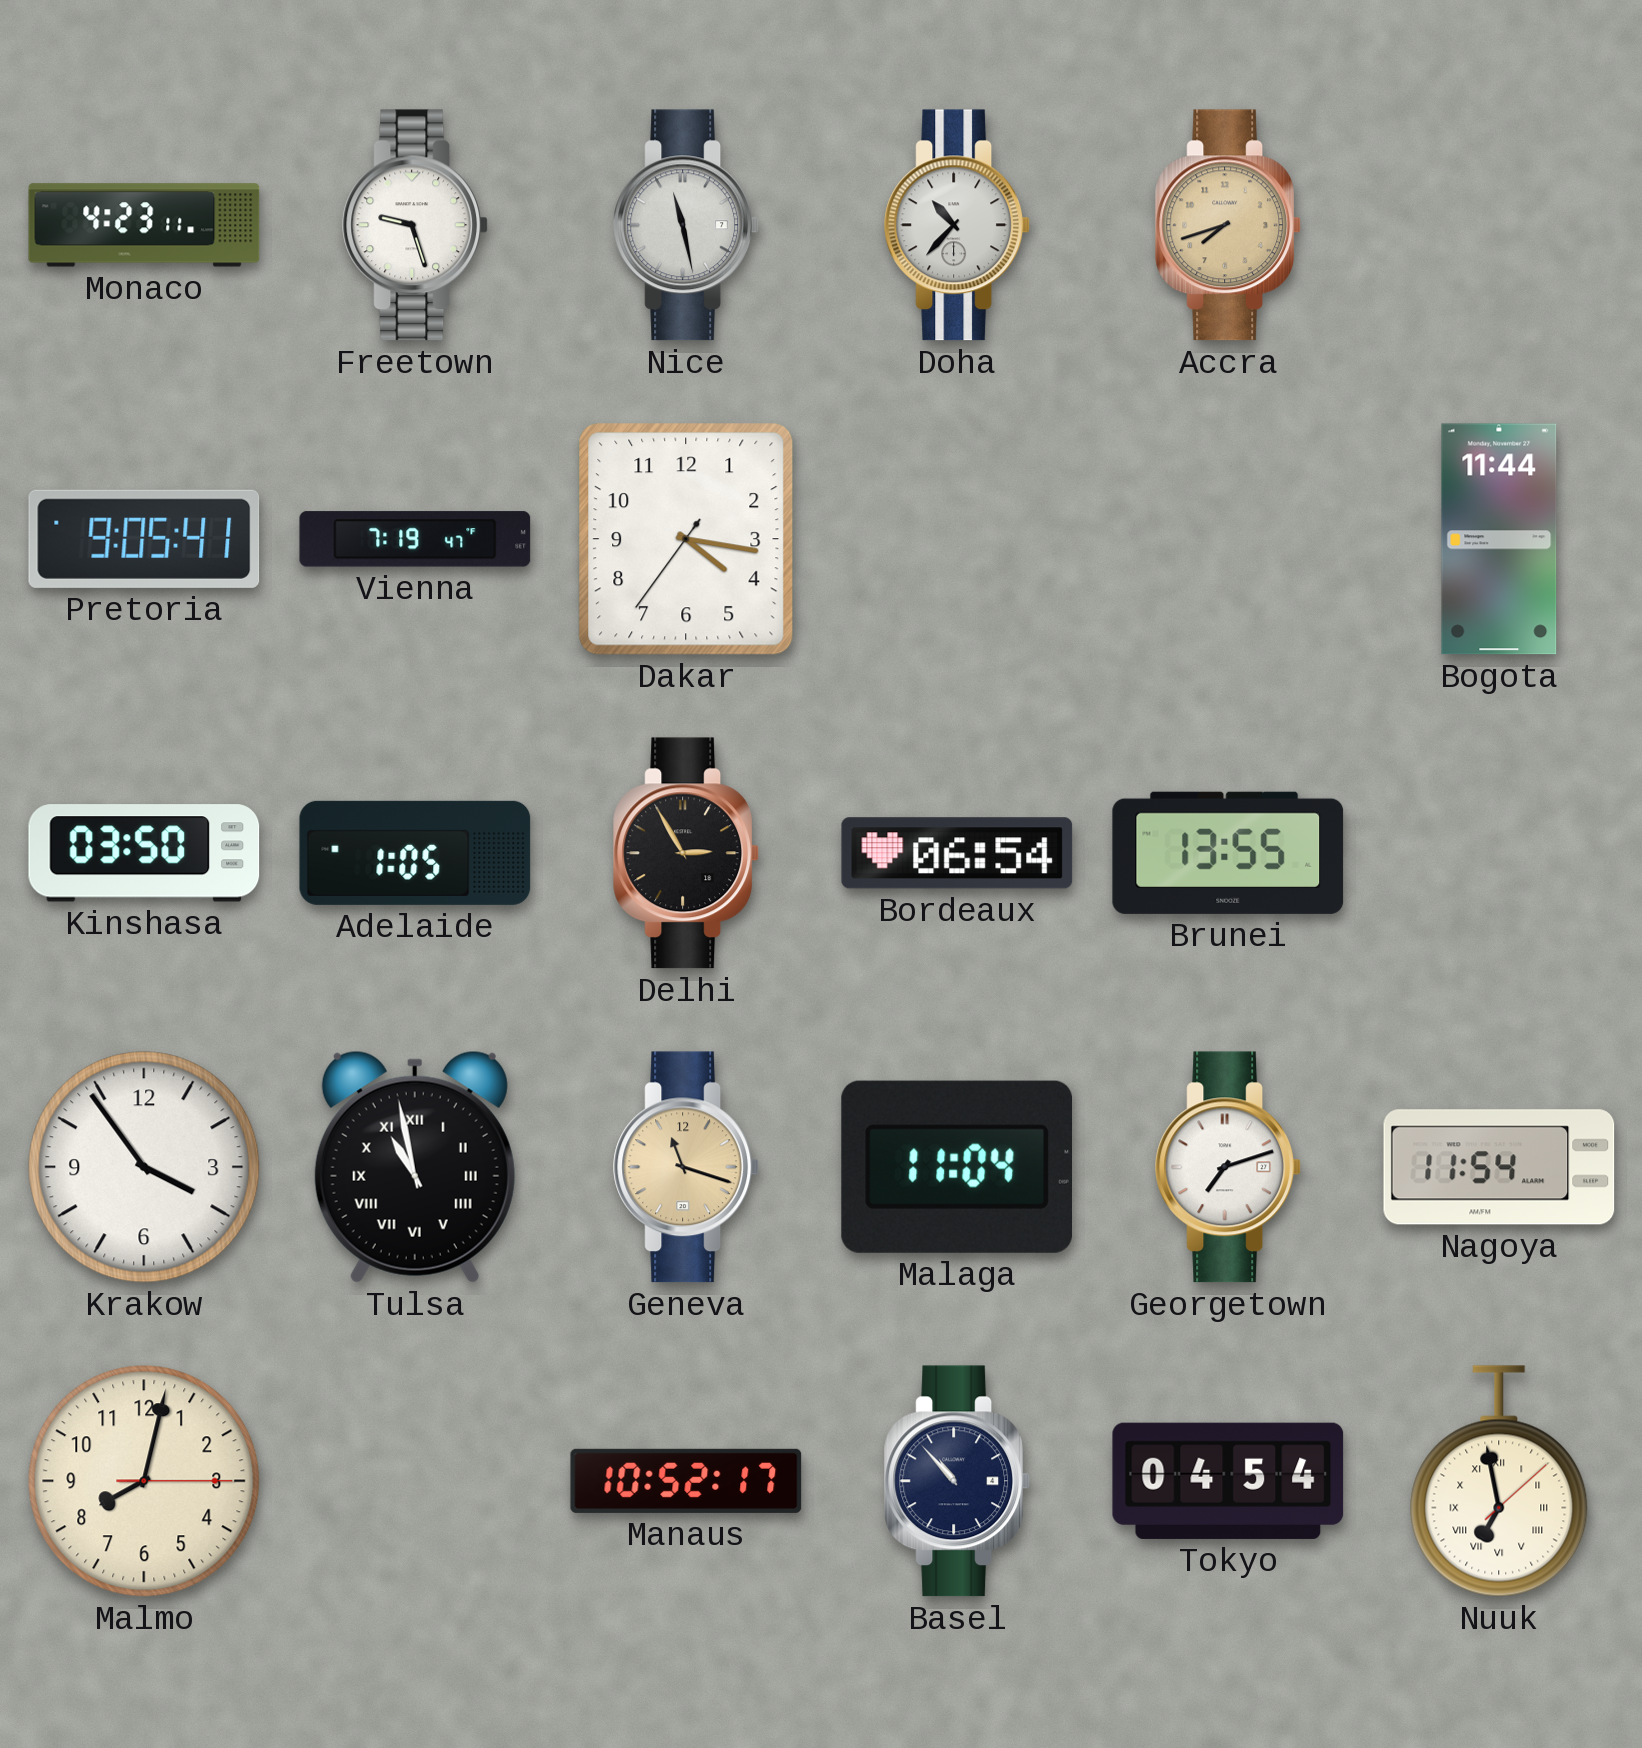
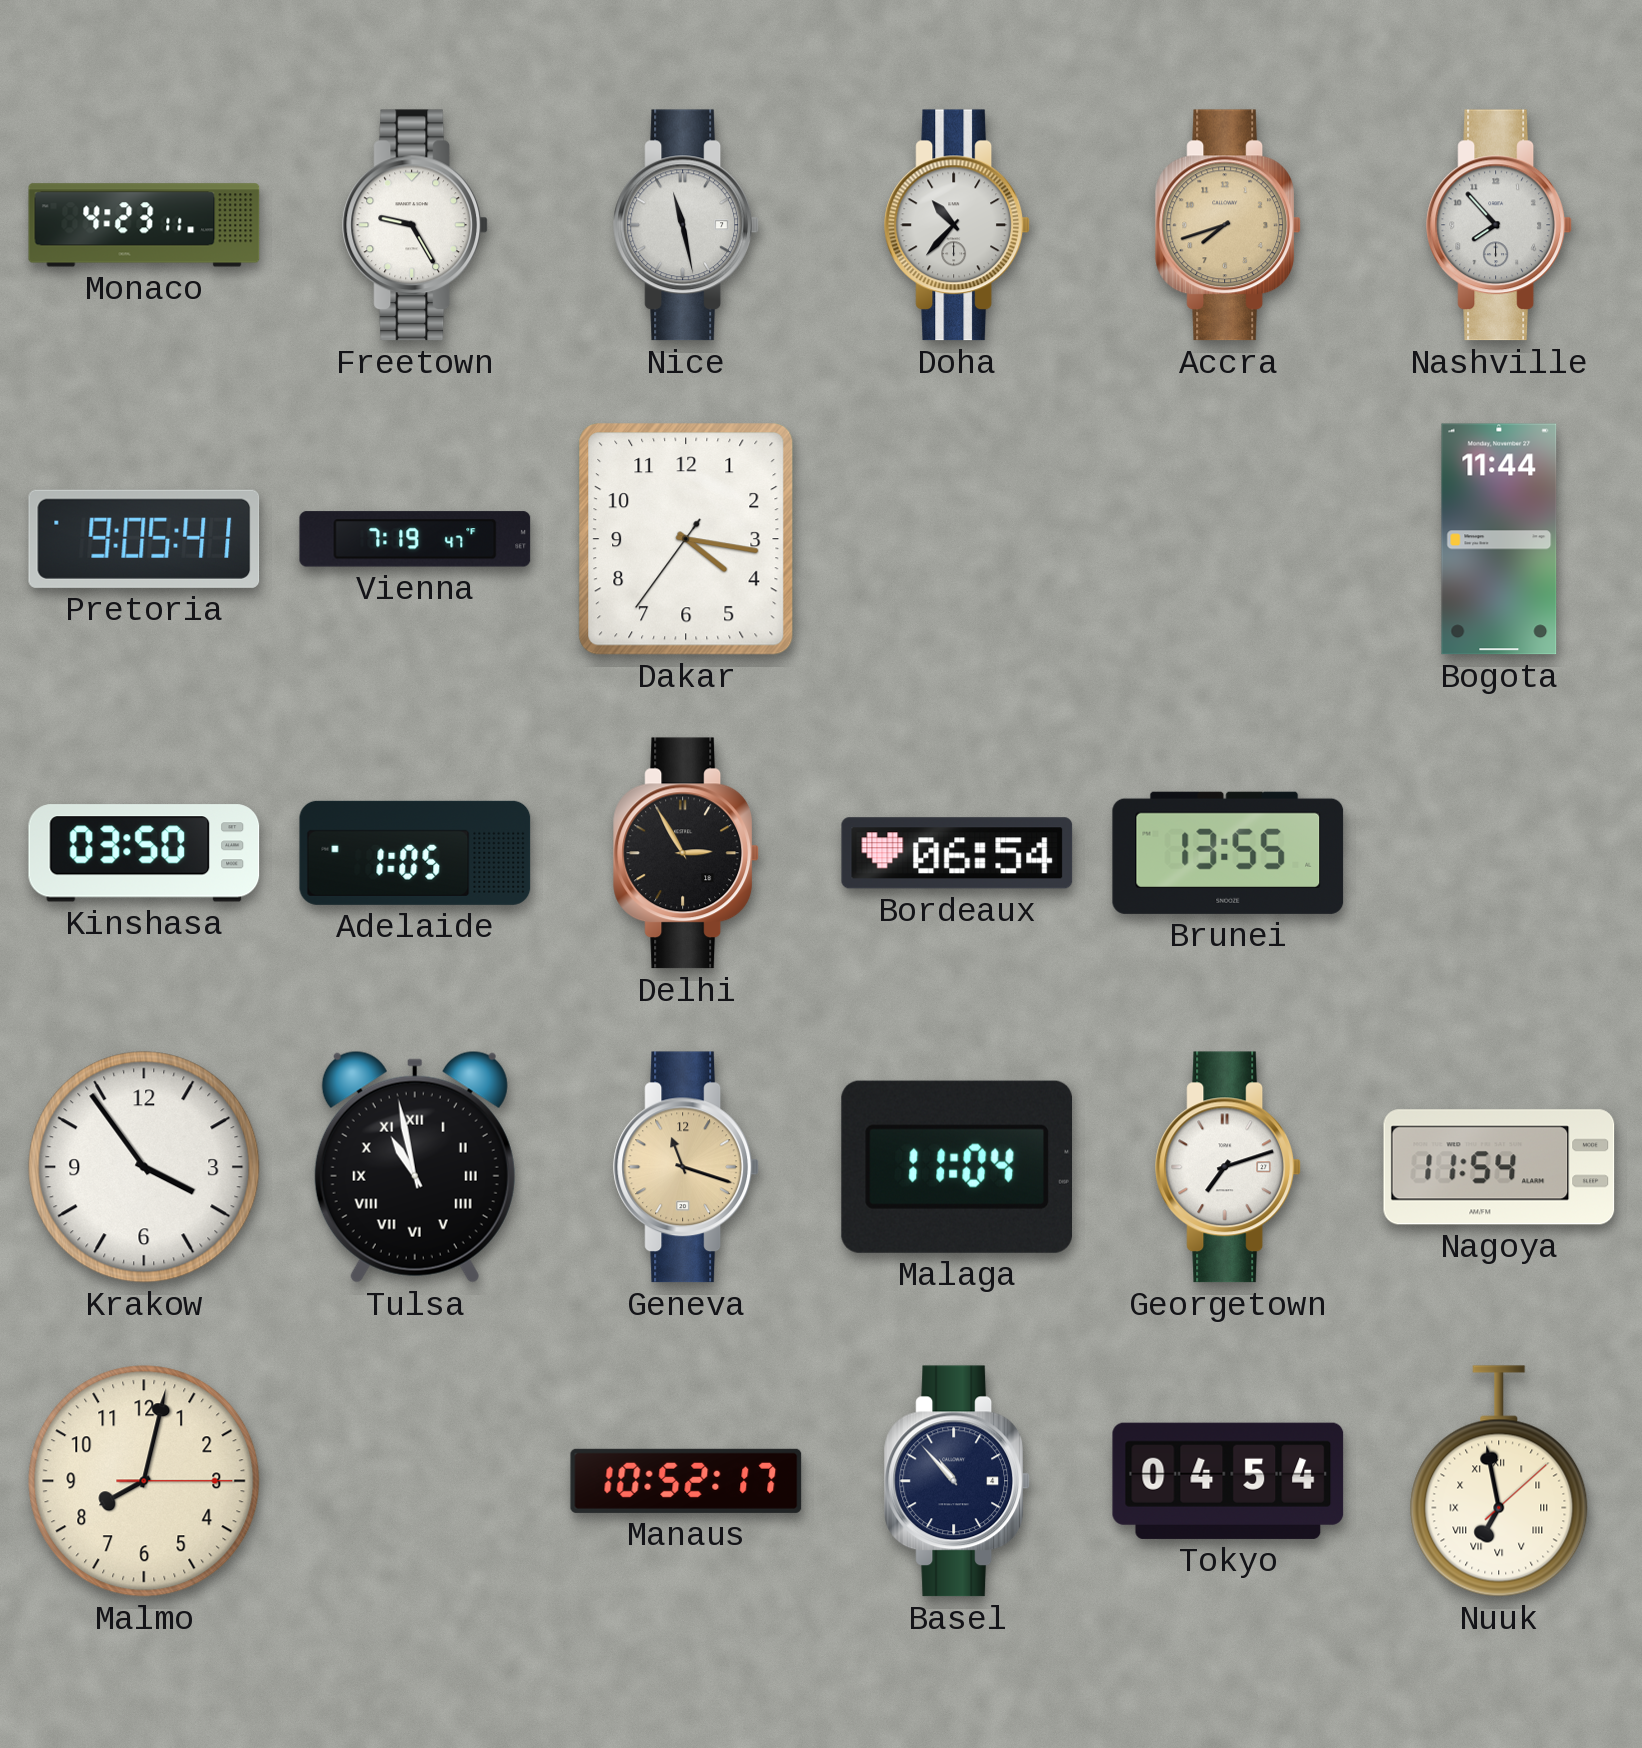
Freetown: 9:27 -> 9:25 (416, 225)
Nashville: none -> 7:53 (1500, 225)
